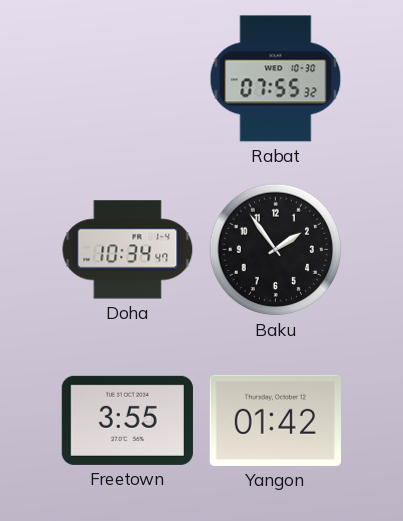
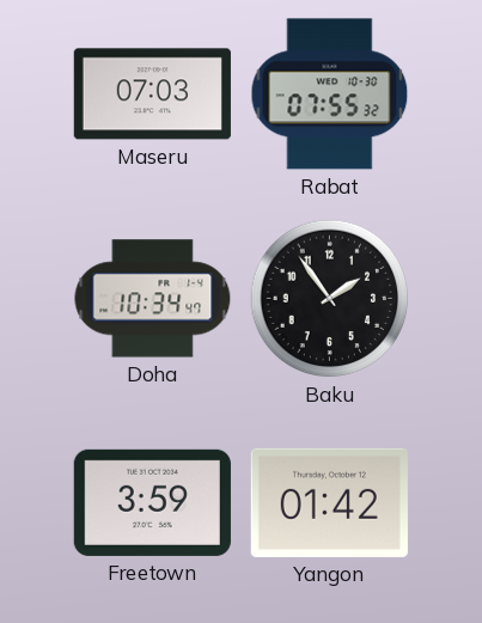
Maseru: none -> 07:03 (152, 94)
Freetown: 3:55 -> 3:59 (152, 502)
